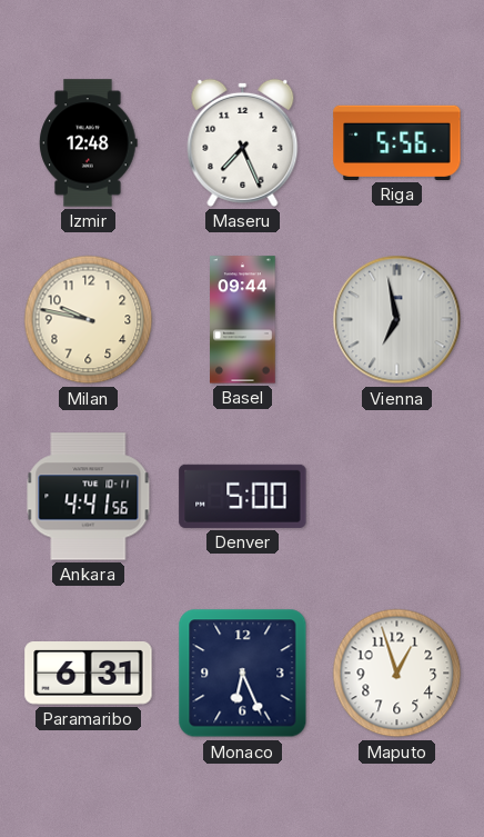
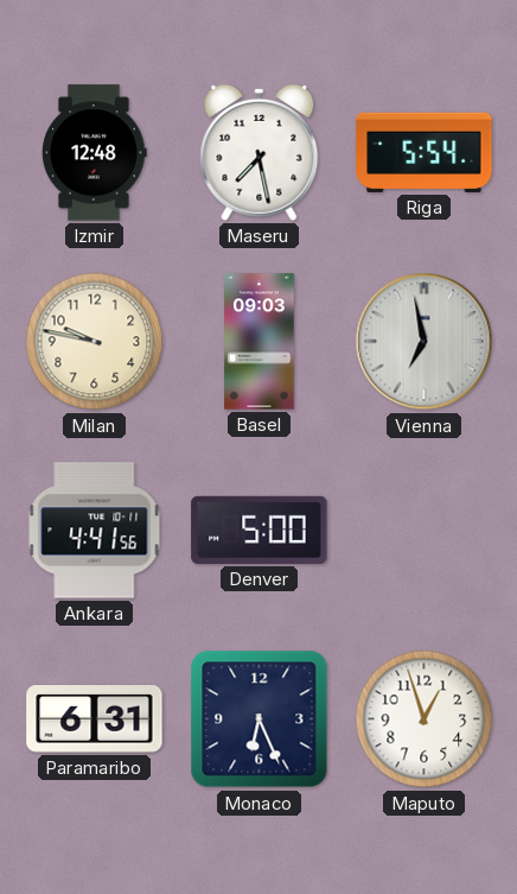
Maseru: 7:26 -> 7:28 (260, 152)
Riga: 5:56 -> 5:54 (425, 152)
Basel: 09:44 -> 09:03 (260, 342)
